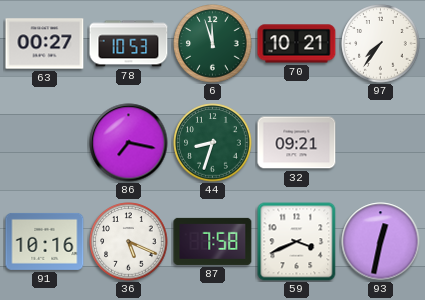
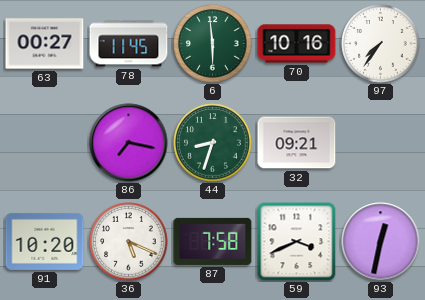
78: 10:53 -> 11:45 (129, 44)
6: 11:57 -> 5:59 (213, 44)
70: 10:21 -> 10:16 (297, 44)
91: 10:16 -> 10:20 (45, 241)
